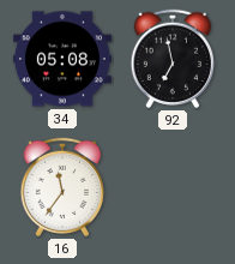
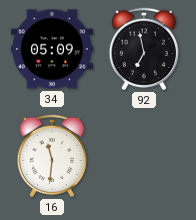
34: 05:08 -> 05:09 (52, 49)
16: 11:36 -> 11:31 (51, 156)
